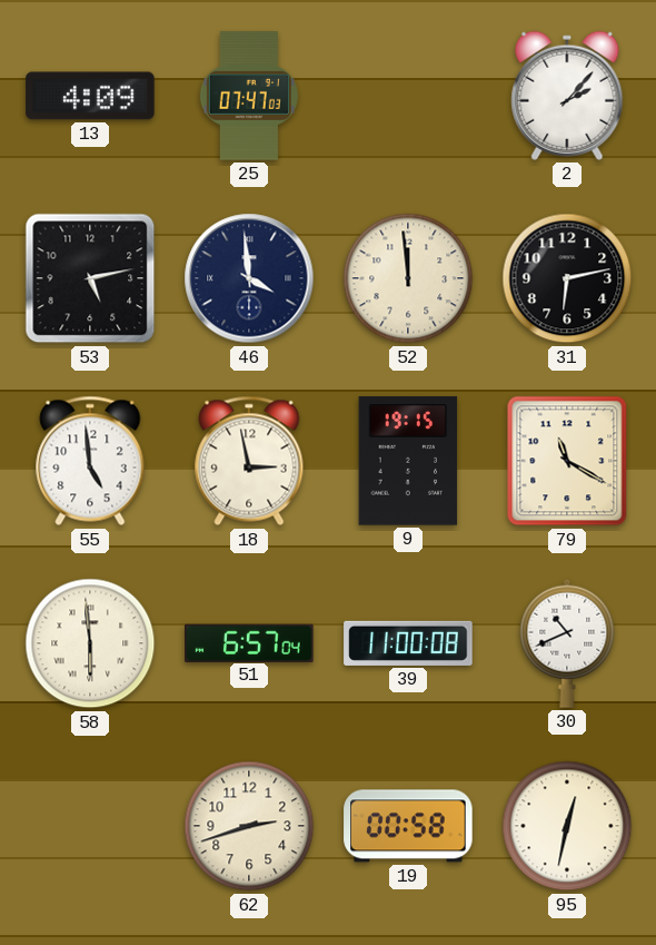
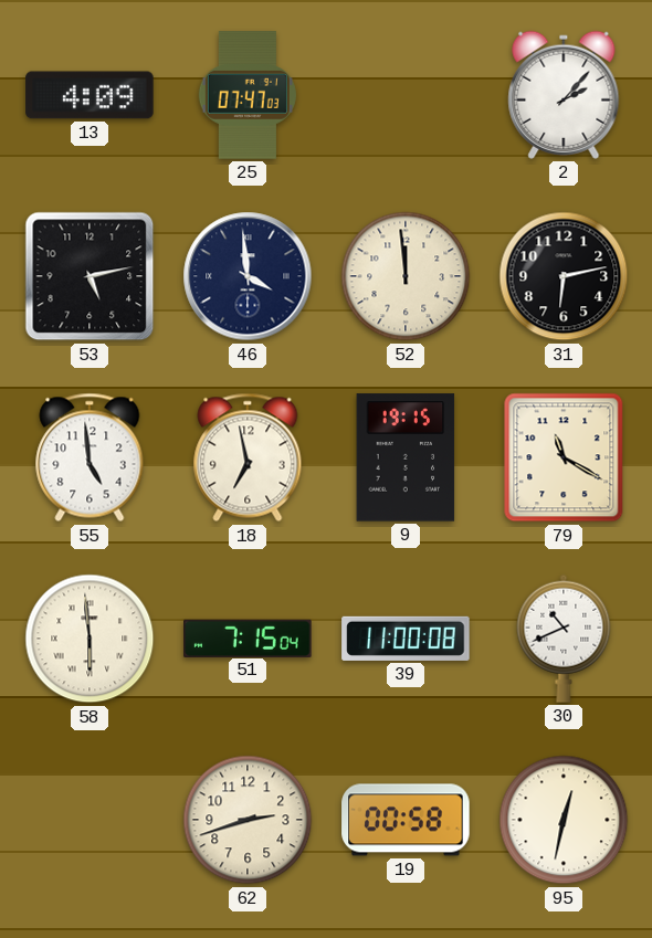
18: 2:58 -> 6:58 (248, 457)
51: 6:57 -> 7:15 (248, 637)
